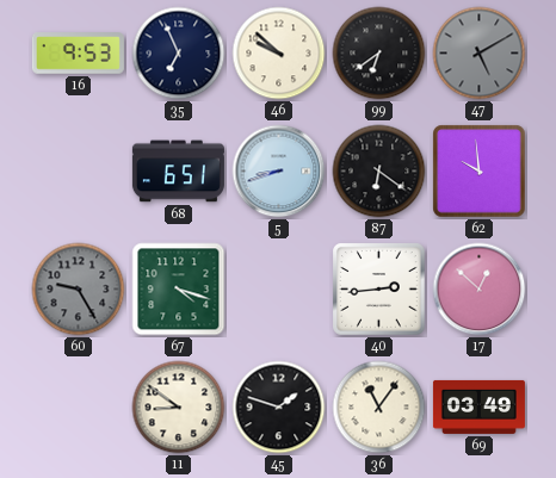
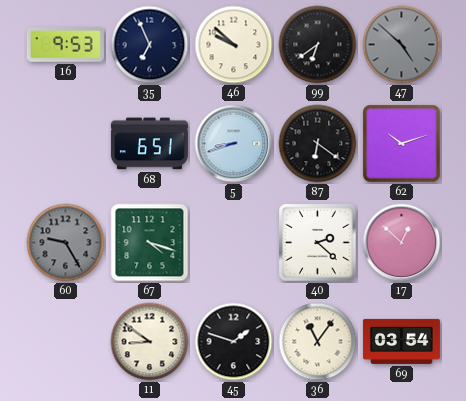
47: 5:10 -> 4:52 (402, 45)
62: 9:59 -> 10:12 (402, 144)
40: 2:44 -> 2:22 (318, 243)
69: 03:49 -> 03:54 (401, 341)
